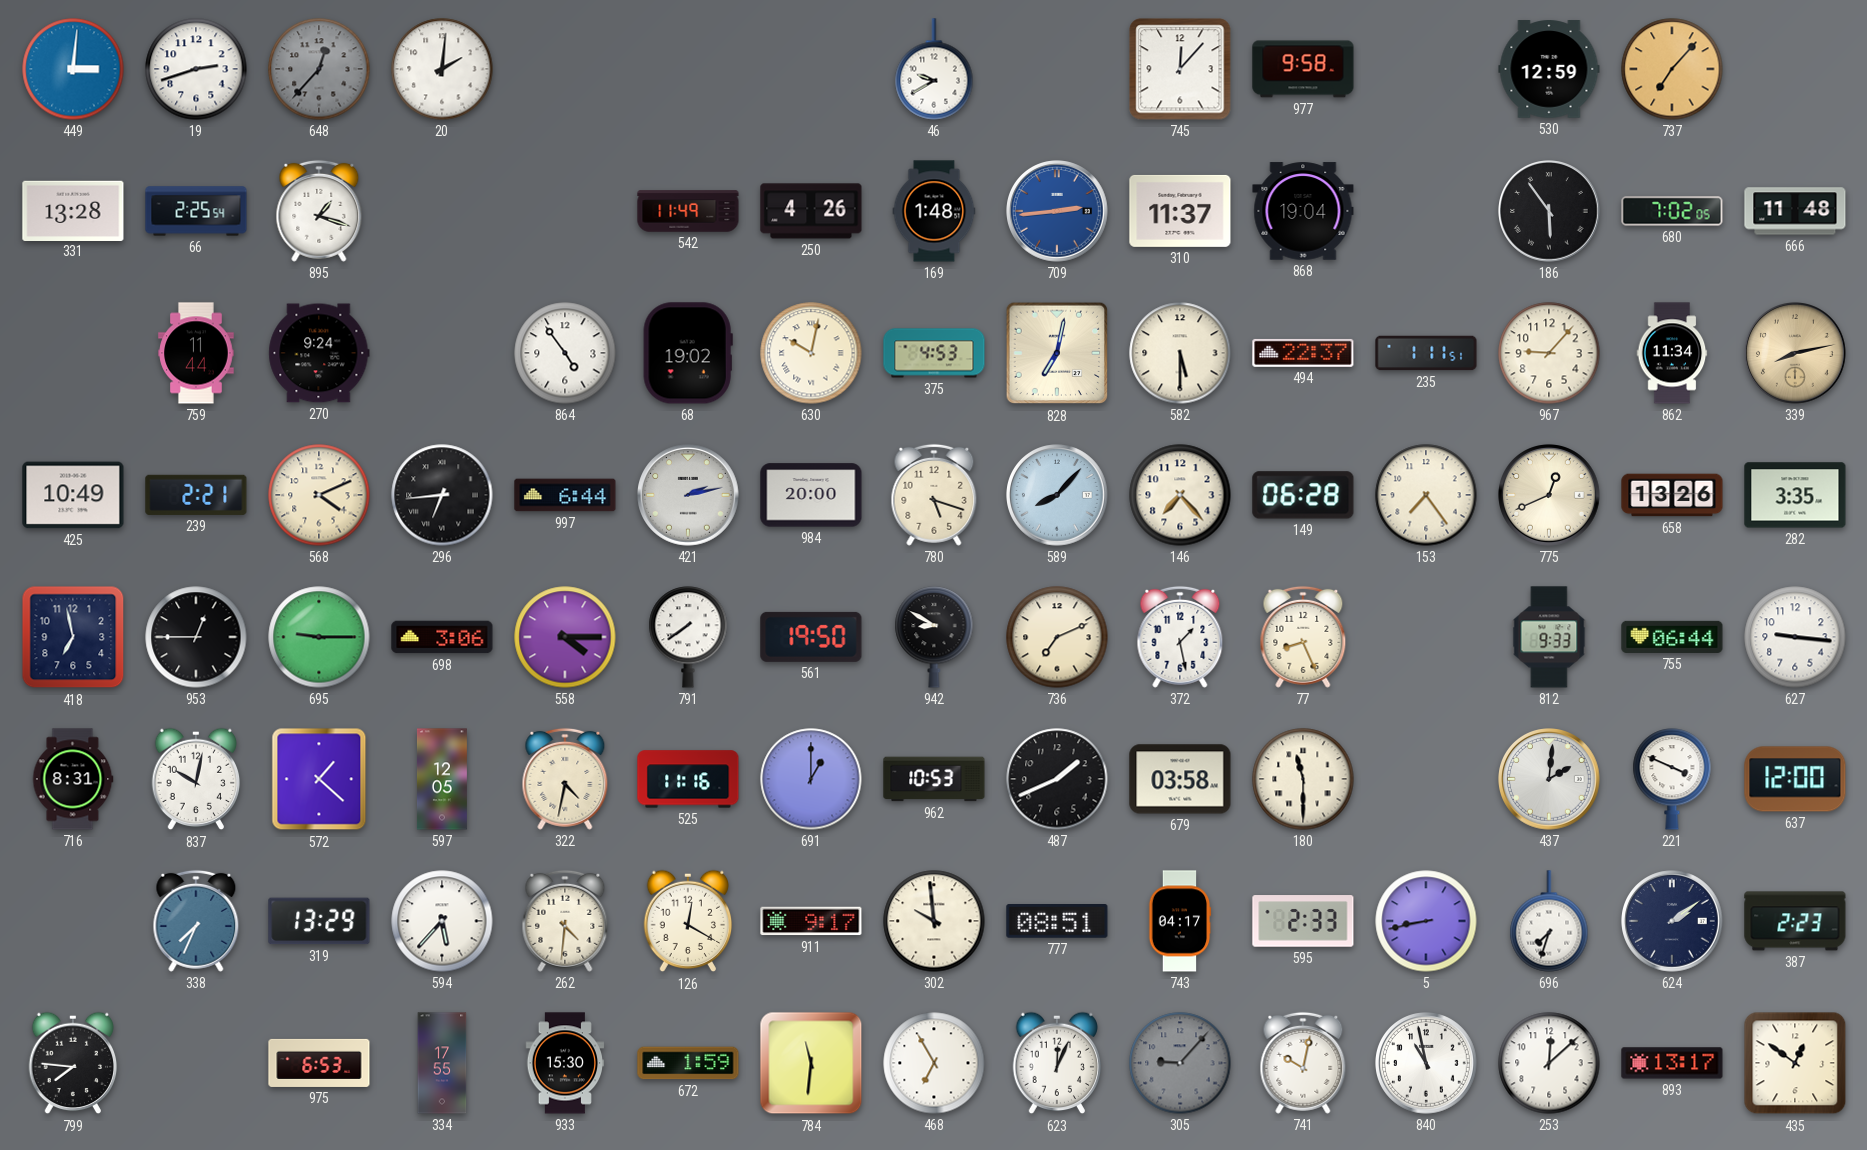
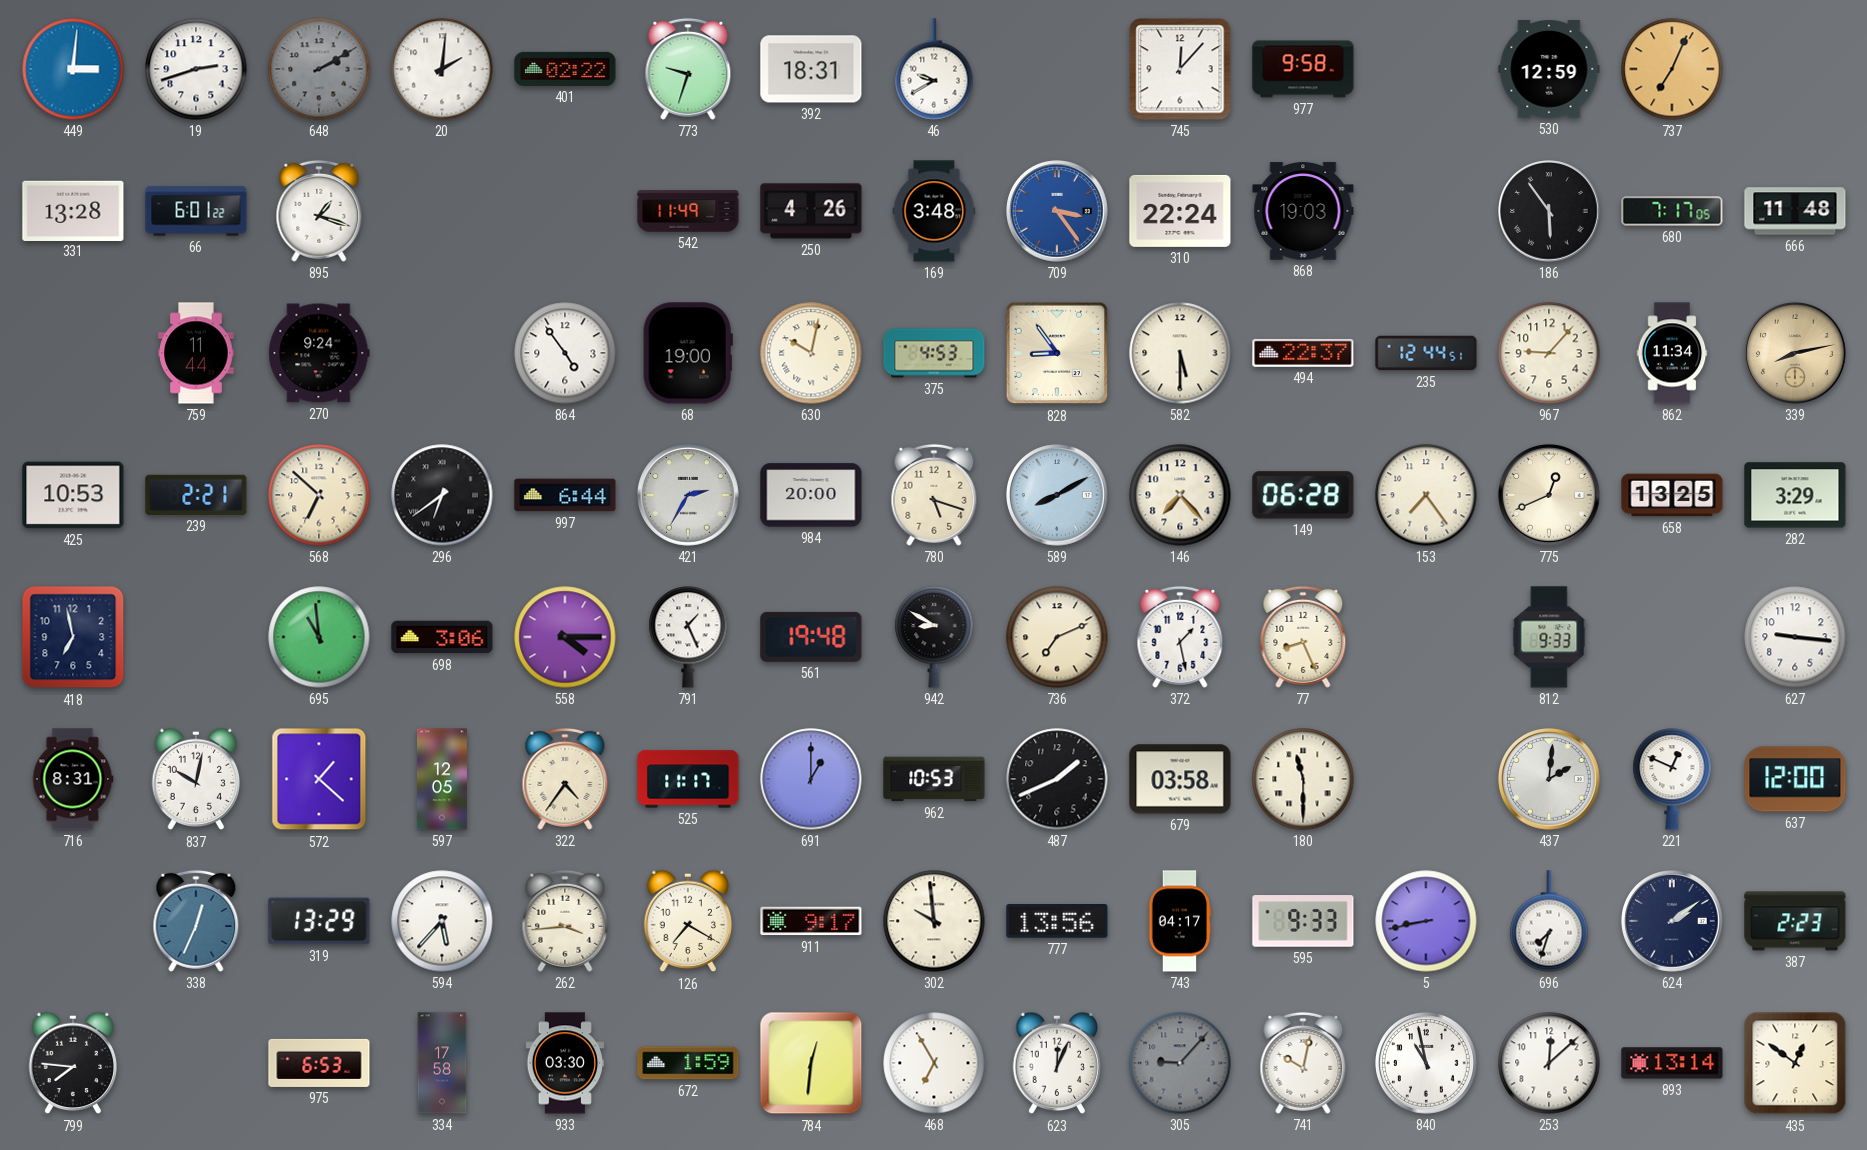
648: 12:37 -> 2:10 (319, 69)
401: none -> 02:22 (565, 69)
773: none -> 9:33 (688, 69)
392: none -> 18:31 (811, 69)
737: 7:07 -> 7:04 (1672, 69)
66: 2:25 -> 6:01 (196, 211)
169: 1:48 -> 3:48 (934, 211)
709: 2:44 -> 3:24 (1057, 211)
310: 11:37 -> 22:24 (1180, 211)
868: 19:04 -> 19:03 (1303, 211)
680: 7:02 -> 7:17 (1672, 211)
68: 19:02 -> 19:00 (688, 353)
828: 7:02 -> 8:54 (1057, 353)
235: 1:11 -> 12:44 (1426, 353)
425: 10:49 -> 10:53 (73, 495)
568: 4:11 -> 6:52 (319, 495)
296: 6:44 -> 6:39 (442, 495)
421: 2:13 -> 2:35 (688, 495)
589: 8:07 -> 8:10 (1057, 495)
658: 13:26 -> 13:25 (1672, 495)
282: 3:35 -> 3:29 (1795, 495)
953: 12:45 -> none (196, 637)
695: 9:15 -> 10:59 (319, 637)
791: 7:39 -> 1:26 (688, 637)
561: 19:50 -> 19:48 (811, 637)
755: 06:44 -> none (1672, 637)
322: 4:32 -> 4:36 (565, 779)
525: 11:16 -> 11:17 (688, 779)
221: 3:49 -> 12:49 (1672, 779)
338: 7:34 -> 12:34 (196, 921)
262: 4:31 -> 3:44 (565, 921)
126: 12:20 -> 7:20 (688, 921)
777: 08:51 -> 13:56 (1057, 922)
595: 2:33 -> 9:33 (1303, 921)
334: 17:55 -> 17:58 (442, 1063)
933: 15:30 -> 03:30 (565, 1063)
784: 11:31 -> 12:31 (811, 1063)
893: 13:17 -> 13:14 (1672, 1063)
